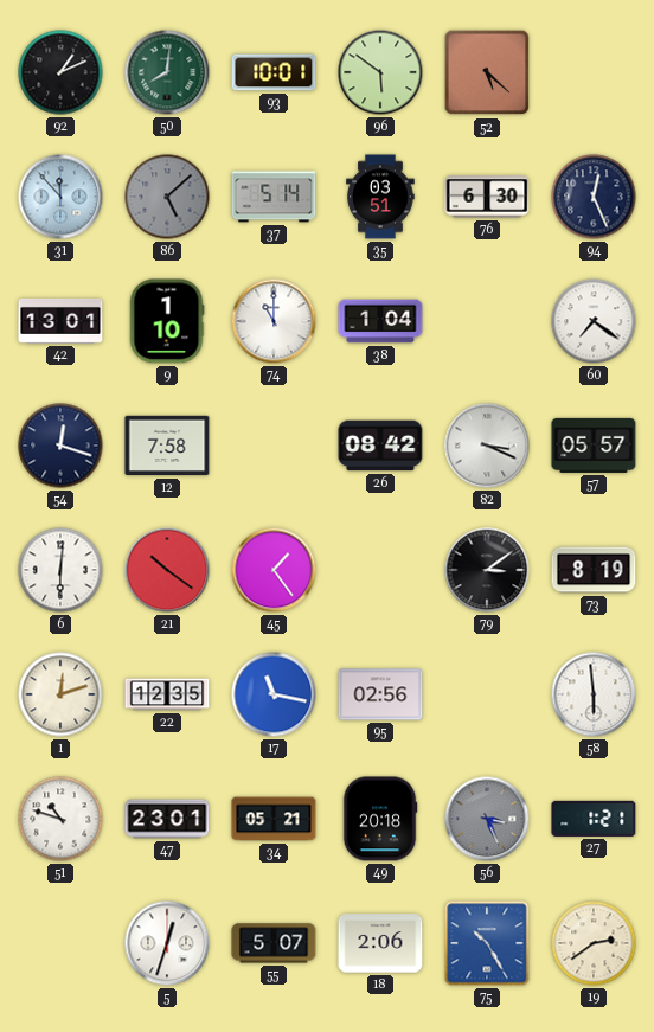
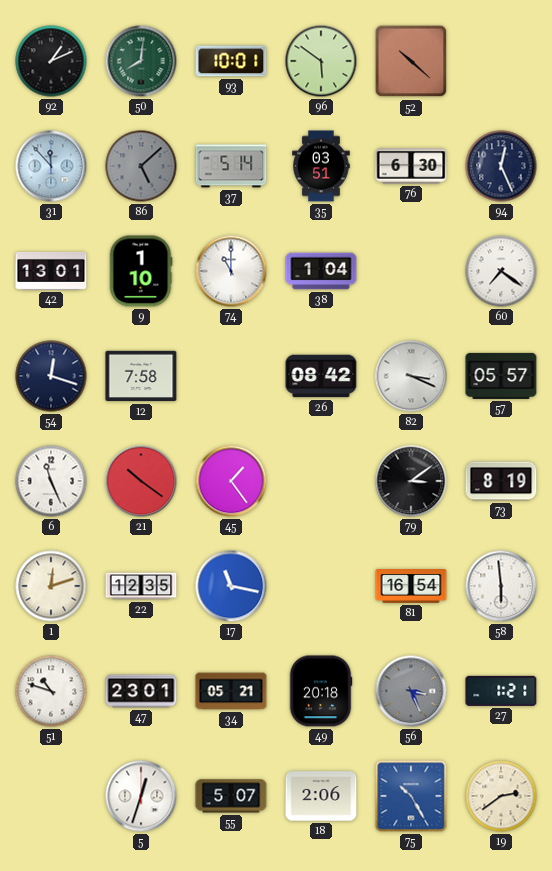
52: 5:22 -> 10:22 (411, 61)
6: 6:01 -> 11:26 (51, 481)
95: 02:56 -> none (380, 694)
81: none -> 16:54 (411, 586)
